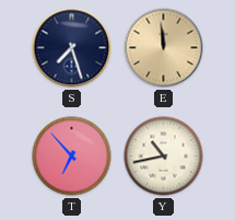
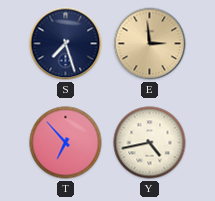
E: 11:59 -> 2:59 (150, 44)
Y: 10:43 -> 4:43 (150, 143)
